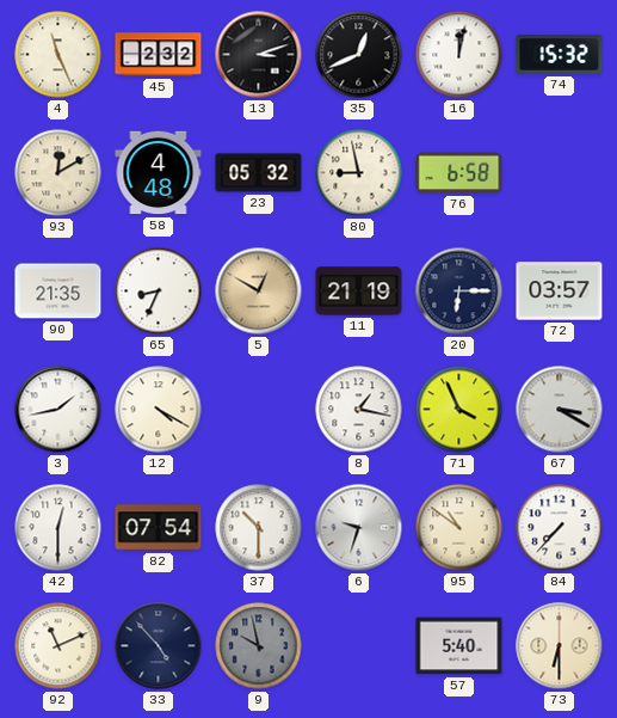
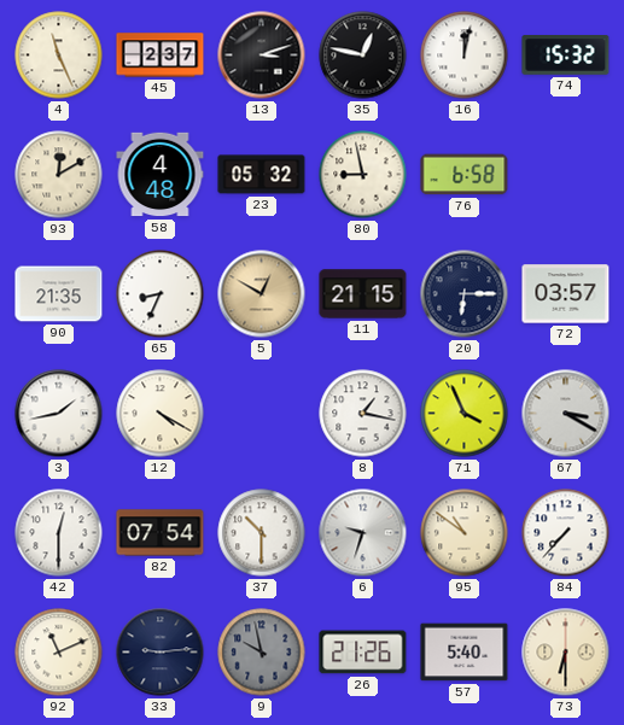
45: 2:32 -> 2:37 (161, 55)
35: 12:41 -> 12:47 (363, 55)
11: 21:19 -> 21:15 (363, 294)
33: 4:53 -> 9:14 (161, 653)
26: none -> 21:26 (363, 653)
